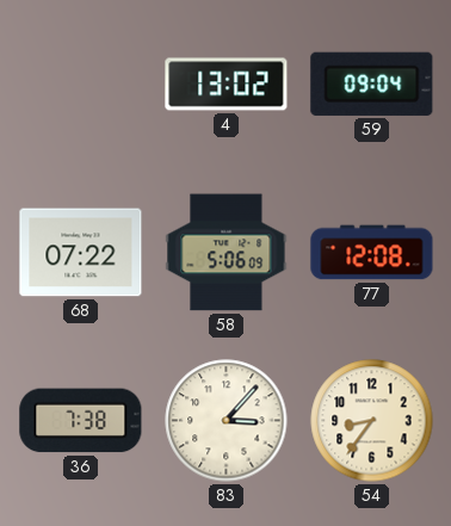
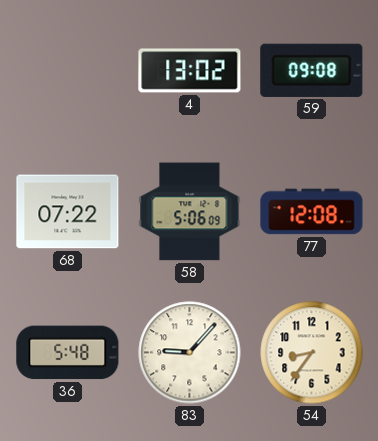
59: 09:04 -> 09:08 (312, 70)
36: 7:38 -> 5:48 (68, 353)
83: 3:07 -> 9:07 (190, 353)
